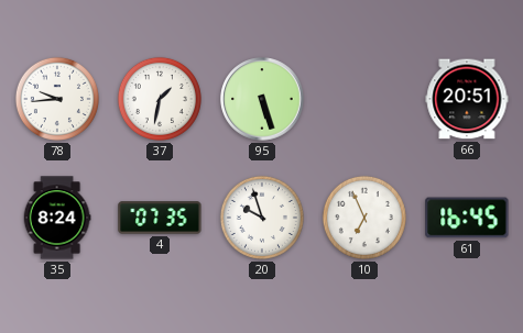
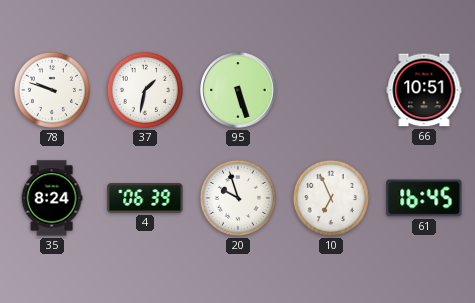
78: 9:44 -> 9:48 (52, 90)
66: 20:51 -> 10:51 (424, 90)
4: 07:35 -> 06:39 (145, 198)
